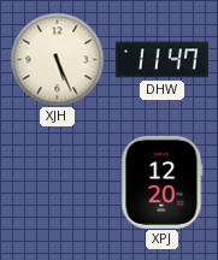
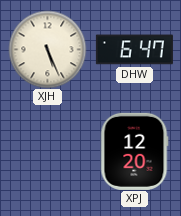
DHW: 11:47 -> 6:47 (134, 50)
